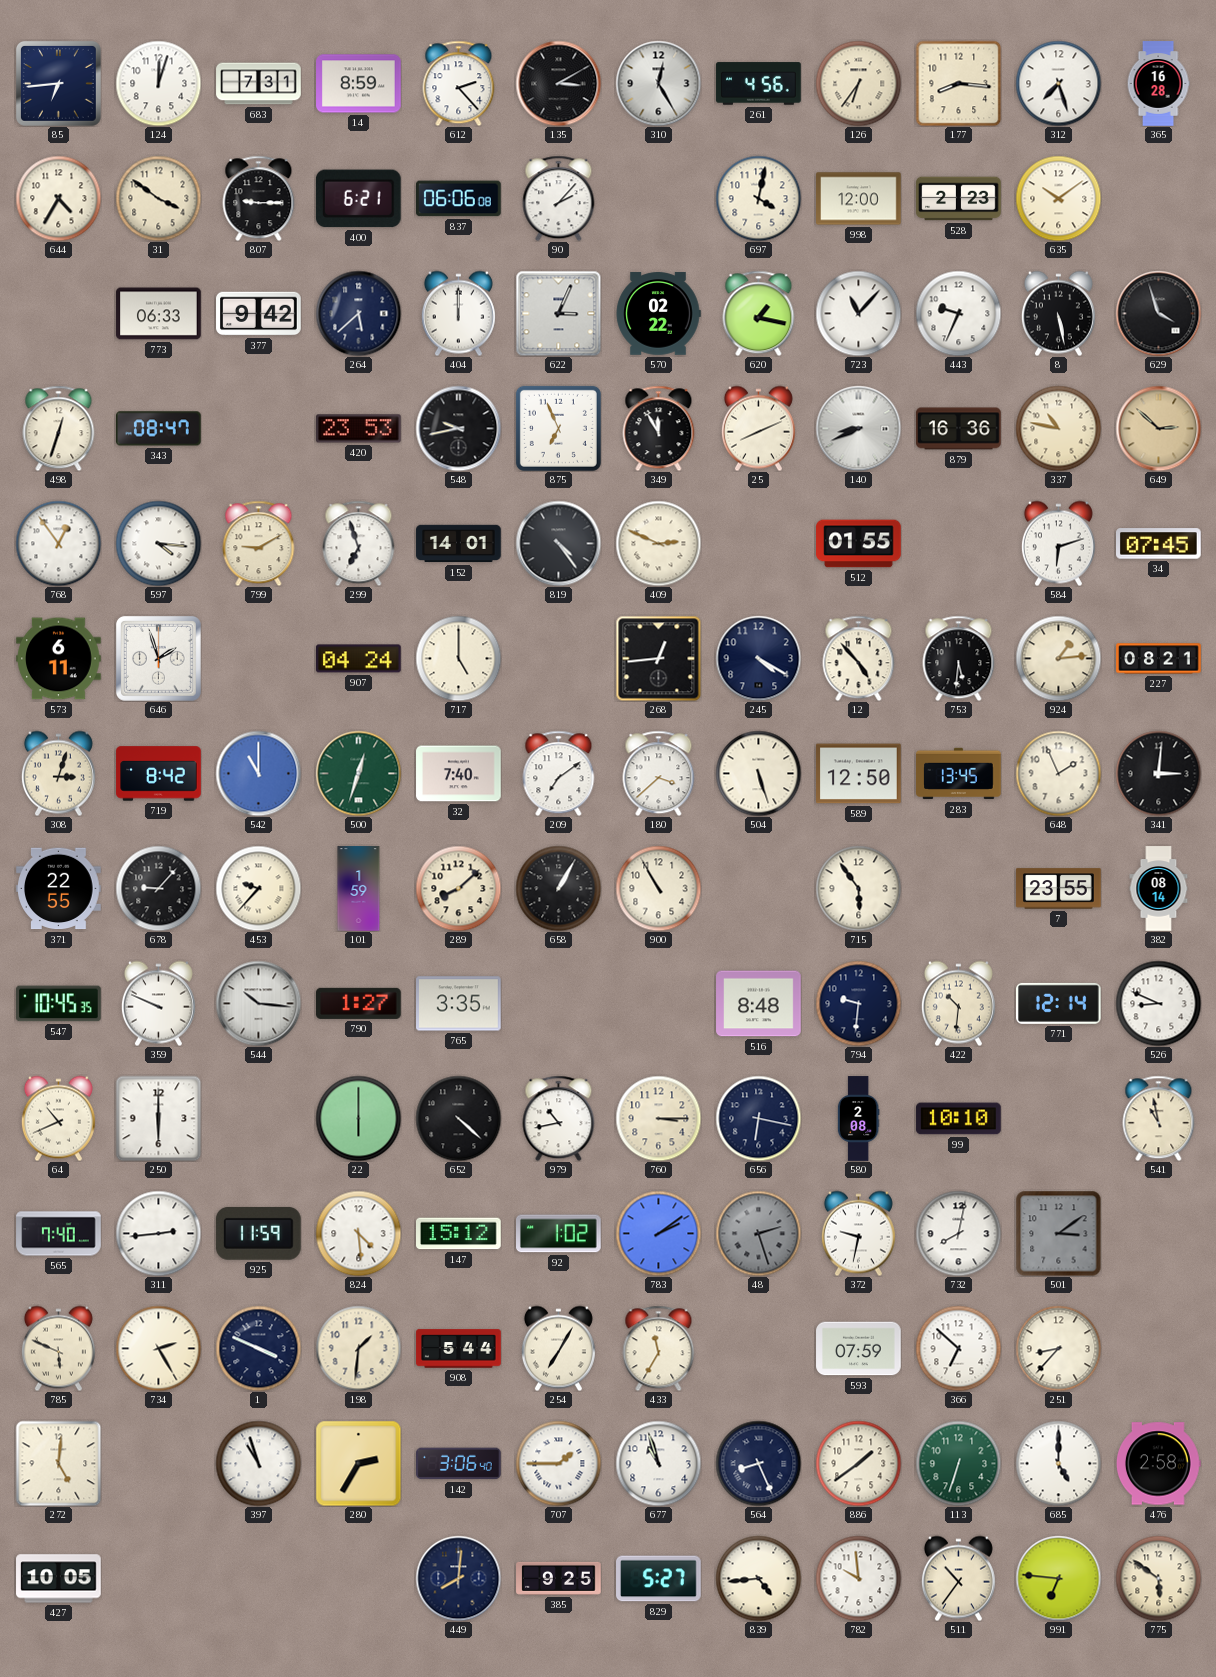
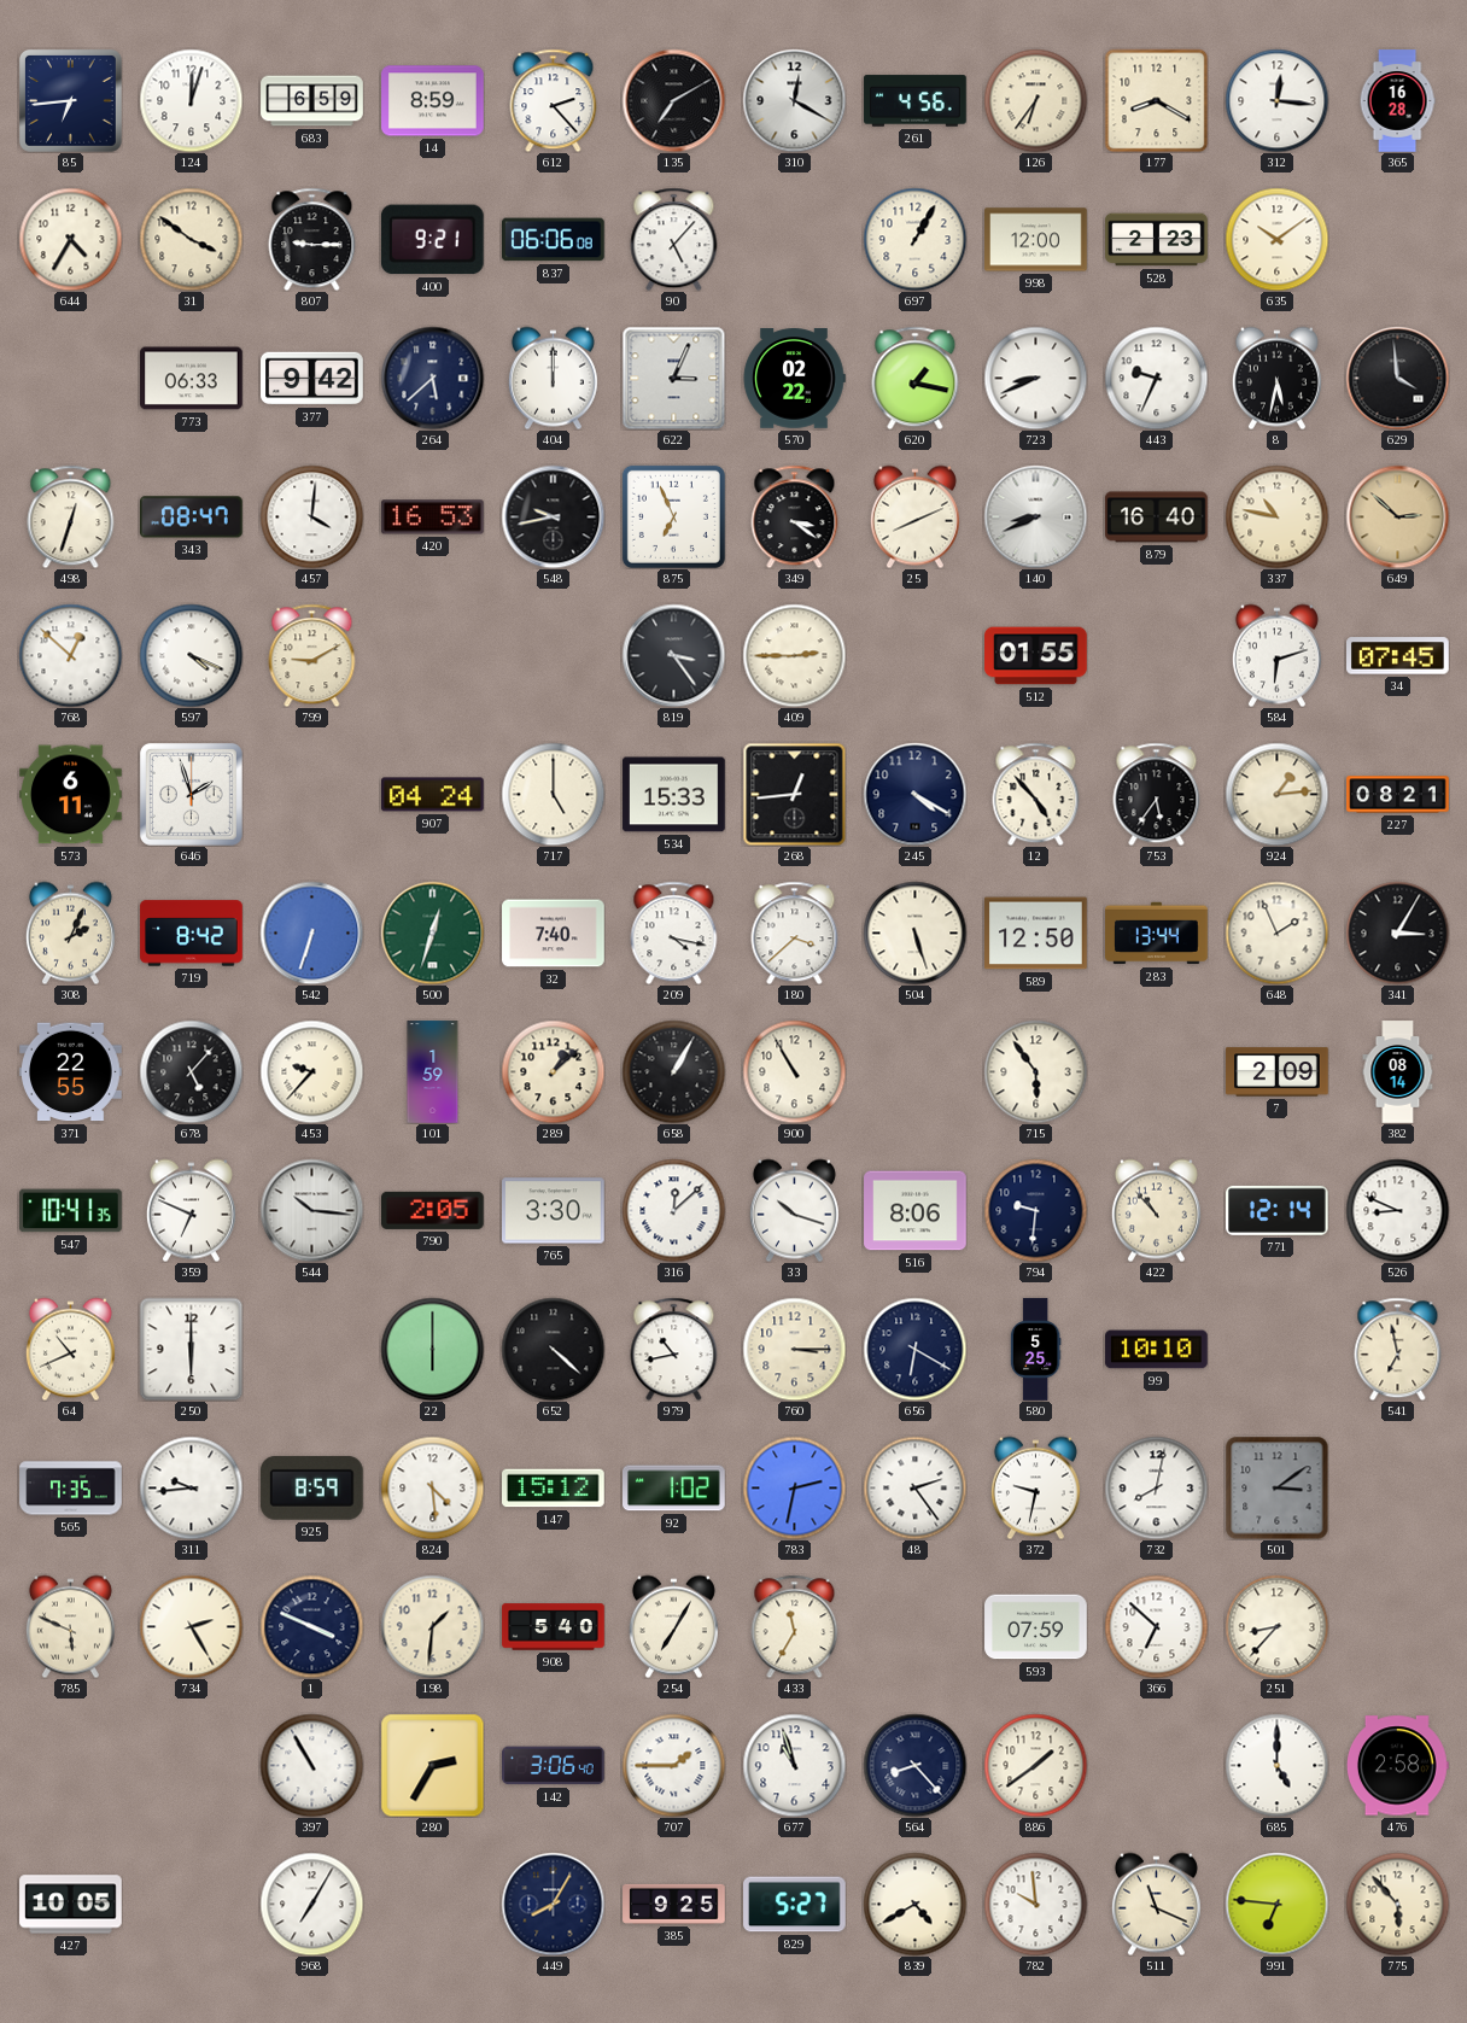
683: 7:31 -> 6:59 (312, 101)
135: 3:10 -> 7:10 (673, 100)
310: 12:25 -> 12:20 (794, 100)
177: 8:16 -> 8:20 (1156, 100)
312: 7:27 -> 12:16 (1276, 100)
400: 6:21 -> 9:21 (432, 240)
90: 2:07 -> 5:07 (674, 239)
697: 4:02 -> 1:05 (914, 239)
723: 11:07 -> 8:41 (1035, 378)
8: 5:28 -> 5:32 (1276, 378)
629: 3:57 -> 3:59 (1397, 378)
457: none -> 4:01 (311, 516)
420: 23:53 -> 16:53 (433, 518)
349: 11:55 -> 3:21 (795, 516)
879: 16:36 -> 16:40 (1157, 518)
768: 12:54 -> 12:52 (70, 655)
597: 4:16 -> 4:19 (191, 655)
299: 6:57 -> none (359, 543)
152: 14:01 -> none (459, 544)
819: 4:24 -> 3:24 (673, 655)
409: 2:49 -> 2:45 (794, 655)
534: none -> 15:33 (674, 795)
753: 5:31 -> 5:36 (1157, 794)
308: 3:03 -> 2:04 (70, 932)
542: 11:00 -> 6:33 (311, 932)
209: 7:09 -> 4:17 (674, 932)
283: 13:45 -> 13:44 (1157, 934)
341: 3:01 -> 3:05 (1397, 932)
678: 9:07 -> 5:07 (191, 1071)
289: 8:08 -> 1:08 (553, 1071)
7: 23:55 -> 2:09 (1278, 1072)
547: 10:45 -> 10:41 (71, 1211)
359: 9:49 -> 6:49 (191, 1210)
790: 1:27 -> 2:05 (433, 1210)
765: 3:35 -> 3:30 (554, 1211)
316: none -> 12:08 (673, 1210)
33: none -> 10:18 (794, 1210)
516: 8:48 -> 8:06 (916, 1211)
422: 10:31 -> 10:53 (1156, 1210)
656: 6:17 -> 6:20 (914, 1349)
580: 2:08 -> 5:25 (1035, 1350)
541: 10:58 -> 6:58 (1398, 1349)
565: 7:40 -> 7:35 (71, 1489)
311: 2:44 -> 9:44 (191, 1487)
925: 11:59 -> 8:59 (311, 1487)
783: 2:09 -> 2:32 (794, 1487)
48: 2:27 -> 2:24 (914, 1487)
48 dial: grey -> white (914, 1487)
908: 5:44 -> 5:40 (554, 1627)
272: 5:01 -> none (58, 1463)
397: 10:57 -> 10:55 (311, 1765)
564: 8:26 -> 8:23 (914, 1765)
113: 6:33 -> none (958, 1463)
968: none -> 7:05 (311, 1904)
449: 8:01 -> 8:05 (553, 1904)
839: 4:44 -> 4:40 (914, 1904)
511: 10:36 -> 11:19 (1156, 1904)
775: 5:51 -> 5:53 (1397, 1904)
